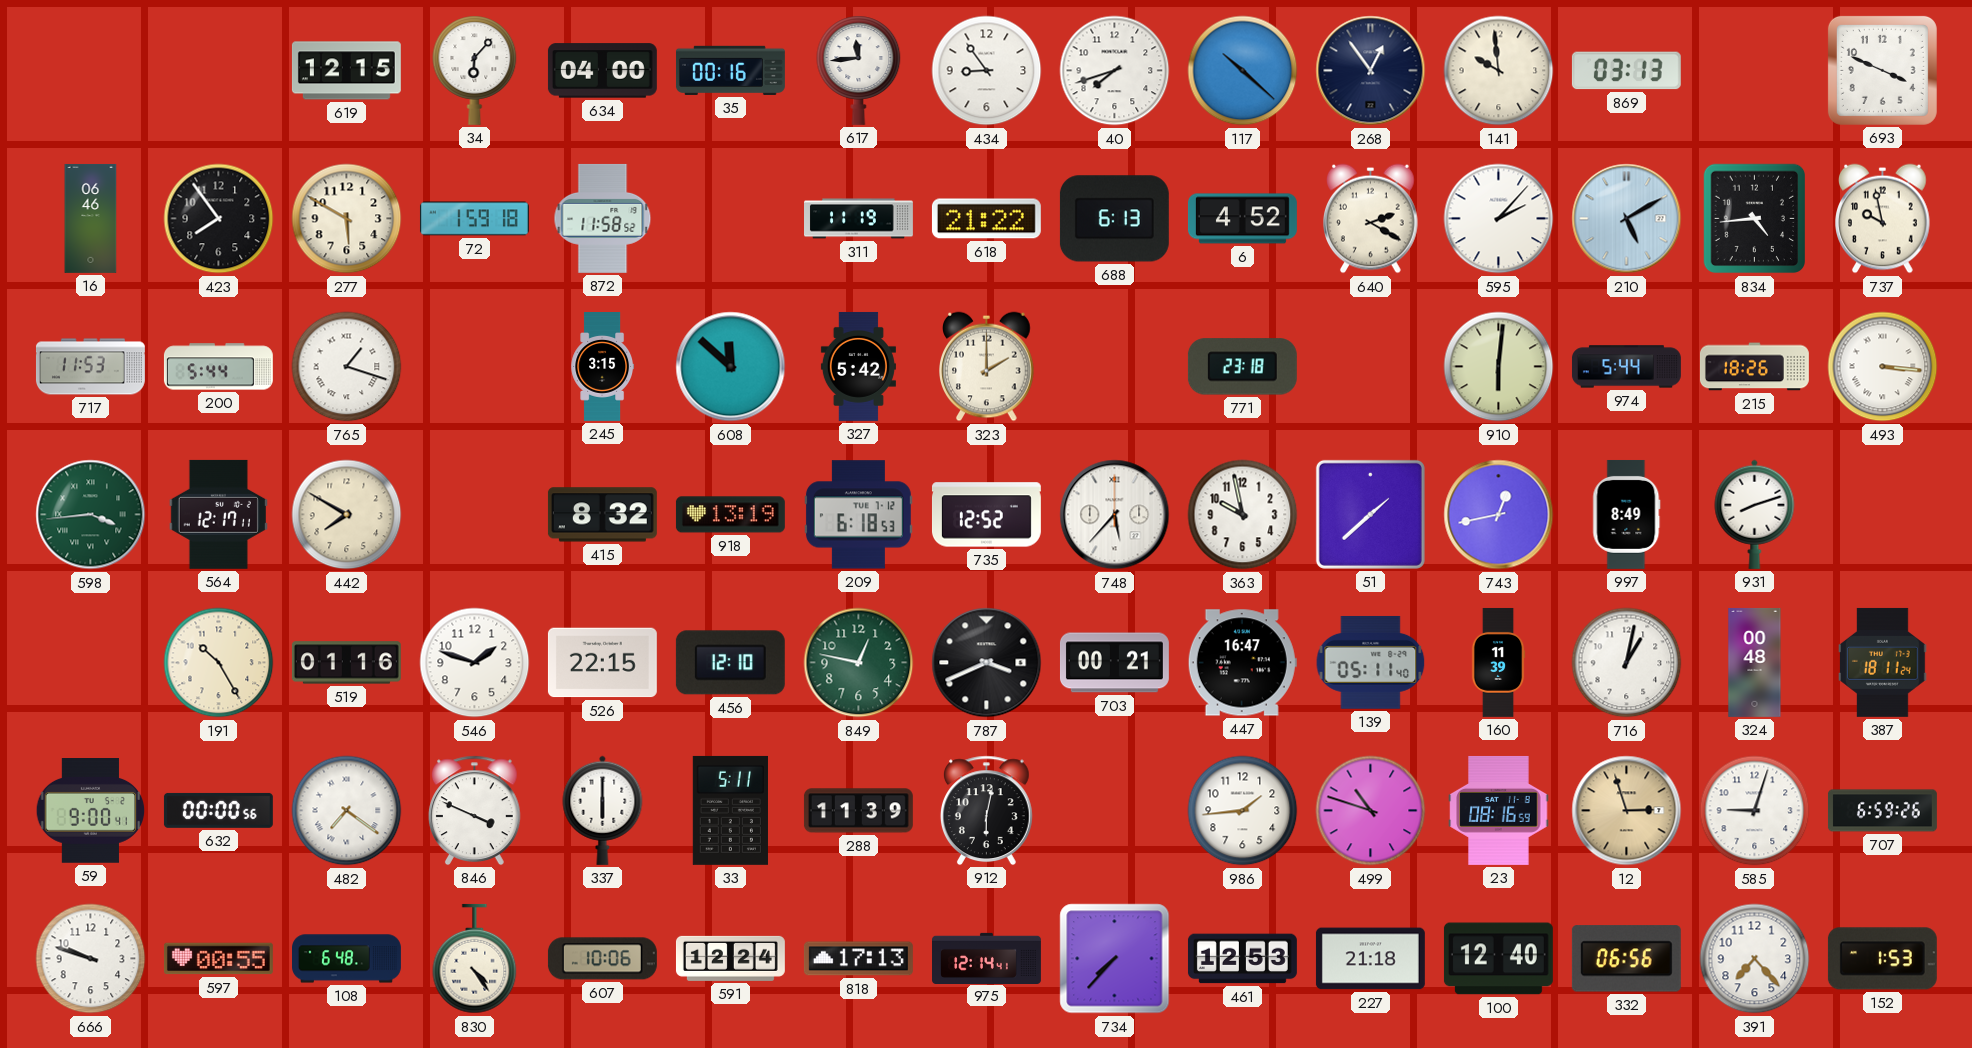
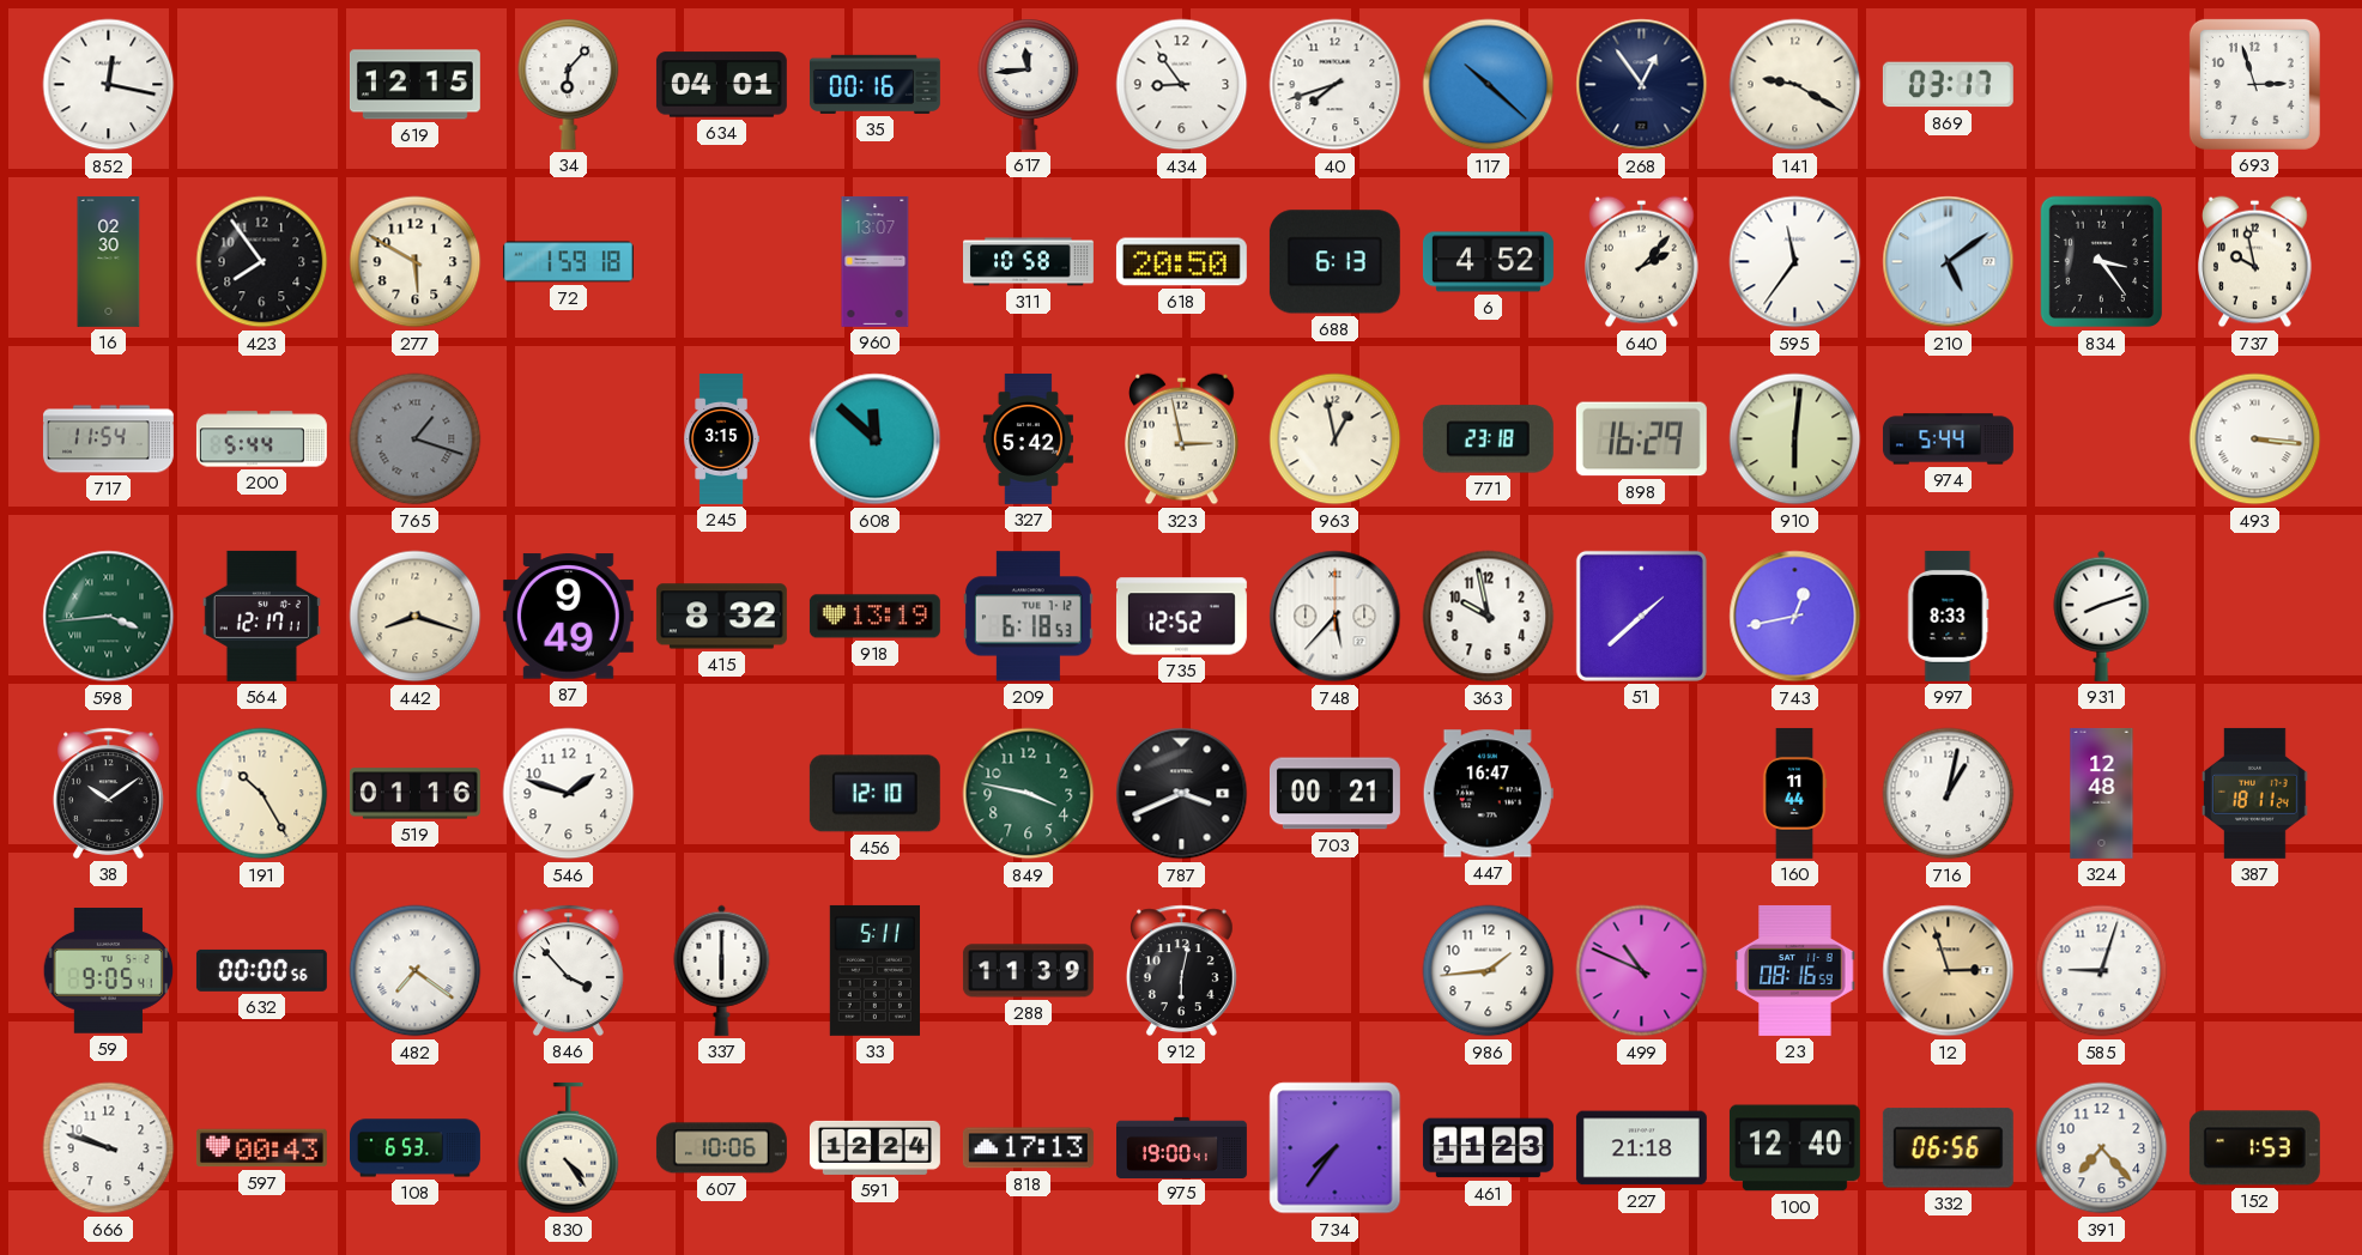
852: none -> 12:17 (109, 85)
634: 04:00 -> 04:01 (721, 85)
141: 9:59 -> 9:20 (1795, 85)
869: 03:13 -> 03:17 (1948, 85)
693: 3:49 -> 2:57 (2254, 84)
16: 06:46 -> 02:30 (109, 261)
872: 11:58 -> none (603, 218)
960: none -> 13:07 (876, 261)
311: 11:19 -> 10:58 (1029, 262)
618: 21:22 -> 20:50 (1181, 262)
640: 2:20 -> 2:07 (1642, 262)
595: 2:07 -> 11:36 (1795, 262)
210: 5:10 -> 5:09 (1949, 262)
834: 4:44 -> 3:24 (2101, 262)
717: 11:53 -> 11:54 (108, 439)
765 dial: white -> grey (416, 439)
323: 2:00 -> 2:58 (1182, 439)
963: none -> 12:58 (1336, 439)
898: none -> 16:29 (1641, 439)
215: 18:26 -> none (1754, 367)
442: 7:50 -> 8:18 (416, 617)
87: none -> 9:49 (568, 617)
997: 8:49 -> 8:33 (1949, 616)
38: none -> 10:09 (108, 793)
526: 22:15 -> none (602, 663)
849: 12:47 -> 3:47 (1029, 794)
139: 05:11 -> none (1371, 662)
160: 11:39 -> 11:44 (1794, 793)
324: 00:48 -> 12:48 (2102, 793)
59: 9:00 -> 9:05 (109, 971)
846: 3:49 -> 3:53 (568, 970)
499: 10:48 -> 10:49 (1642, 971)
707: 6:59 -> none (1882, 811)
597: 00:55 -> 00:43 (261, 1148)
108: 6:48 -> 6:53 (416, 1148)
975: 12:14 -> 19:00 (1182, 1147)
734: 7:37 -> 7:36 (1336, 1148)
461: 12:53 -> 11:23 (1488, 1148)
